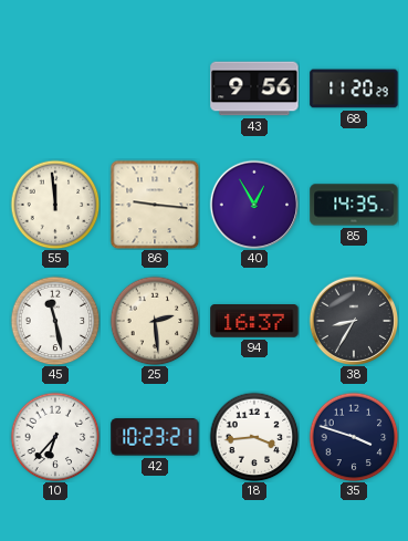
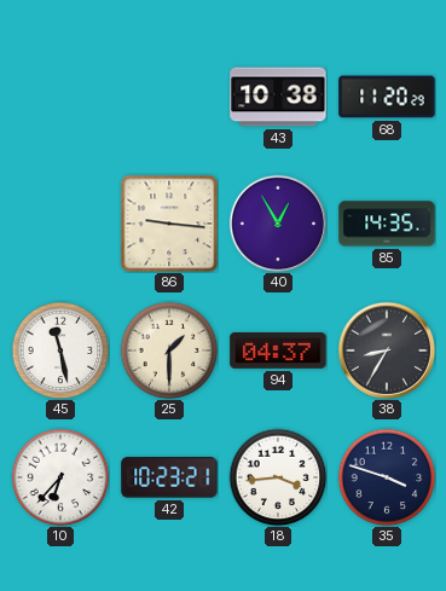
43: 9:56 -> 10:38 (278, 97)
55: 11:59 -> none (55, 205)
25: 2:29 -> 1:30 (169, 350)
94: 16:37 -> 04:37 (278, 352)
